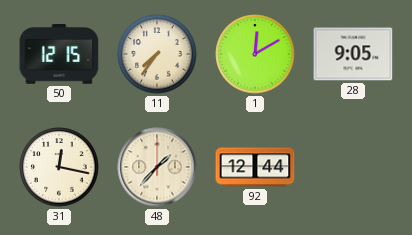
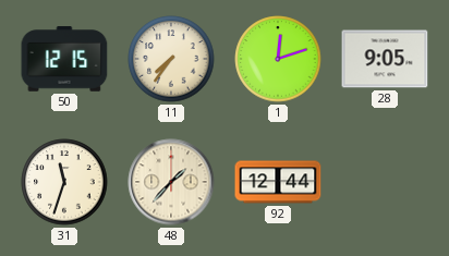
1: 12:10 -> 12:12 (278, 59)
31: 12:17 -> 11:33 (64, 182)
